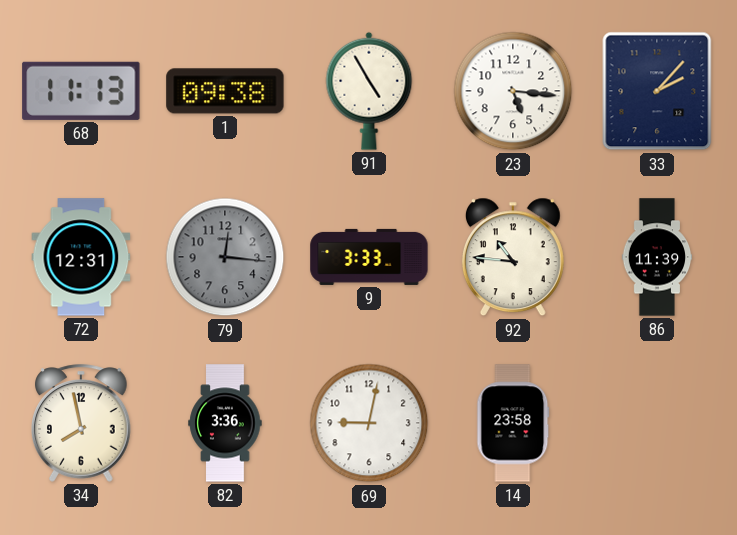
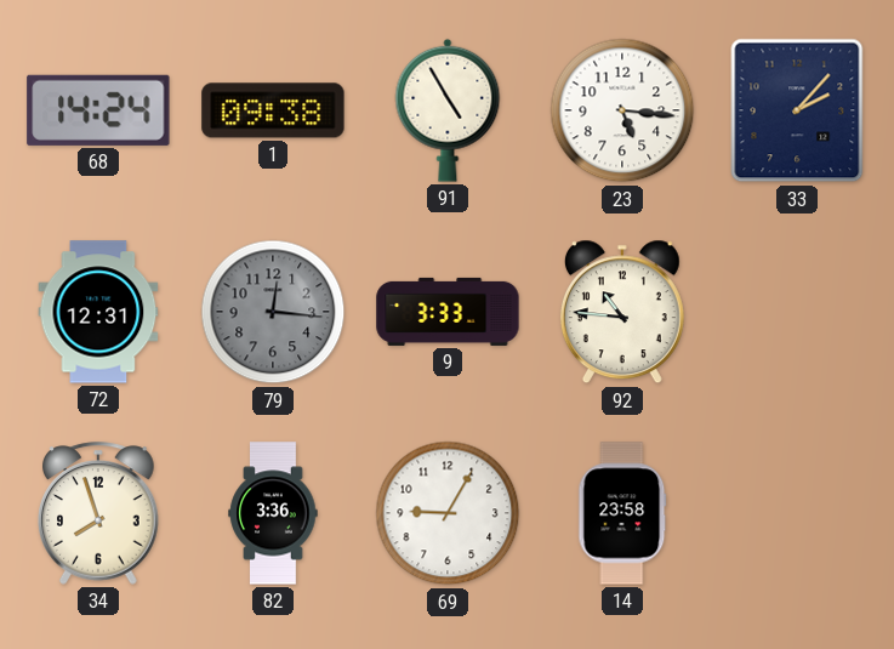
68: 11:13 -> 14:24 (98, 110)
86: 11:39 -> none (657, 257)
34: 7:58 -> 7:57 (98, 513)
69: 9:02 -> 9:05 (448, 513)
